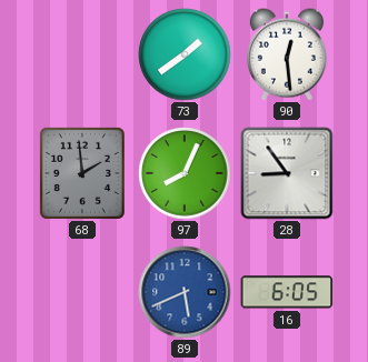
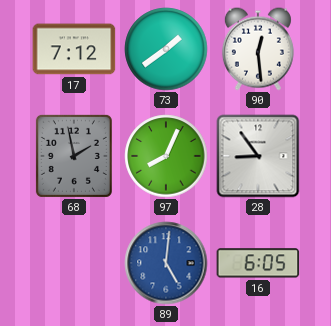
17: none -> 7:12 (74, 49)
68: 1:59 -> 1:58 (74, 156)
89: 5:41 -> 5:01 (166, 263)
